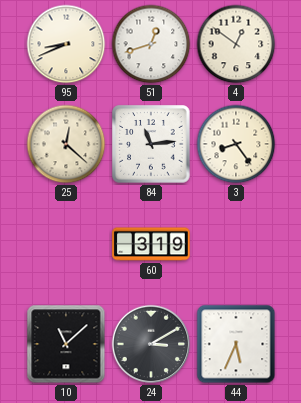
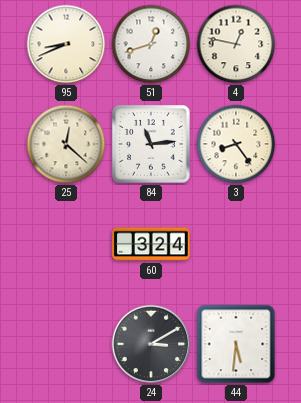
4: 12:51 -> 12:47 (236, 44)
60: 3:19 -> 3:24 (151, 244)
10: 11:08 -> none (66, 344)
44: 5:34 -> 5:31 (236, 344)
